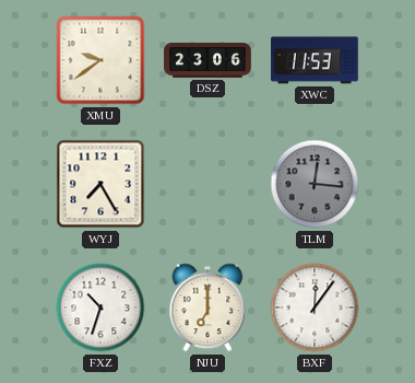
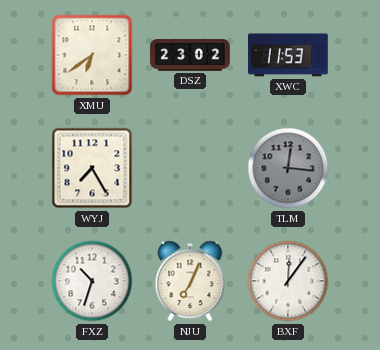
XMU: 9:39 -> 6:39 (92, 55)
DSZ: 23:06 -> 23:02 (190, 55)
NJU: 7:00 -> 7:04 (190, 281)
